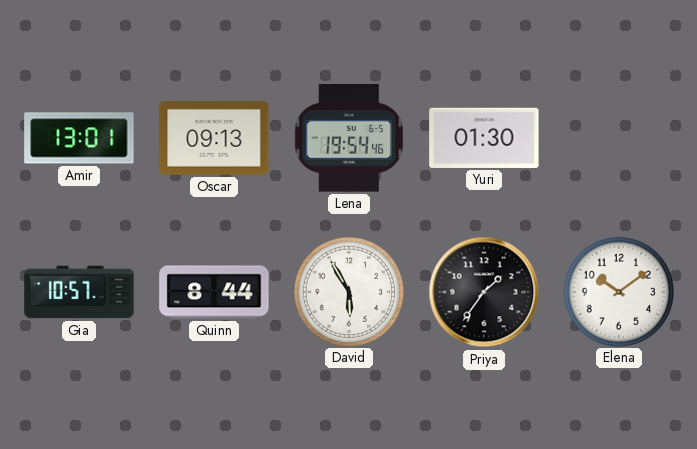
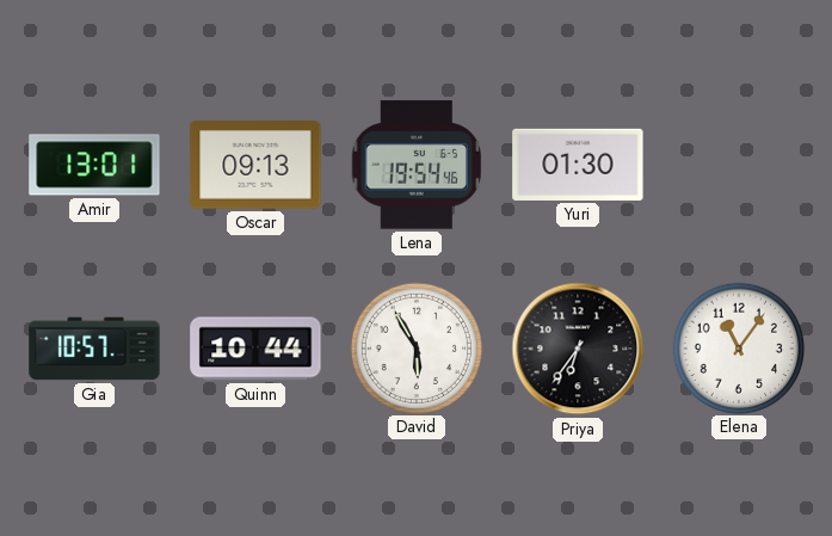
Quinn: 8:44 -> 10:44 (255, 349)
Priya: 1:36 -> 6:36 (578, 349)
Elena: 10:09 -> 11:06 (738, 347)
